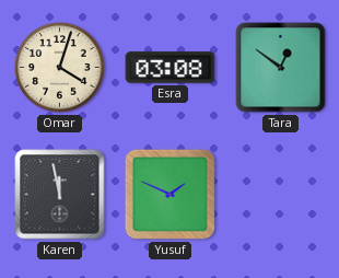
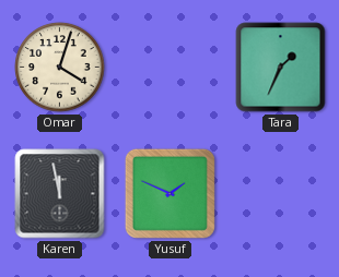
Esra: 03:08 -> none (171, 68)
Tara: 12:51 -> 1:34 (281, 68)
